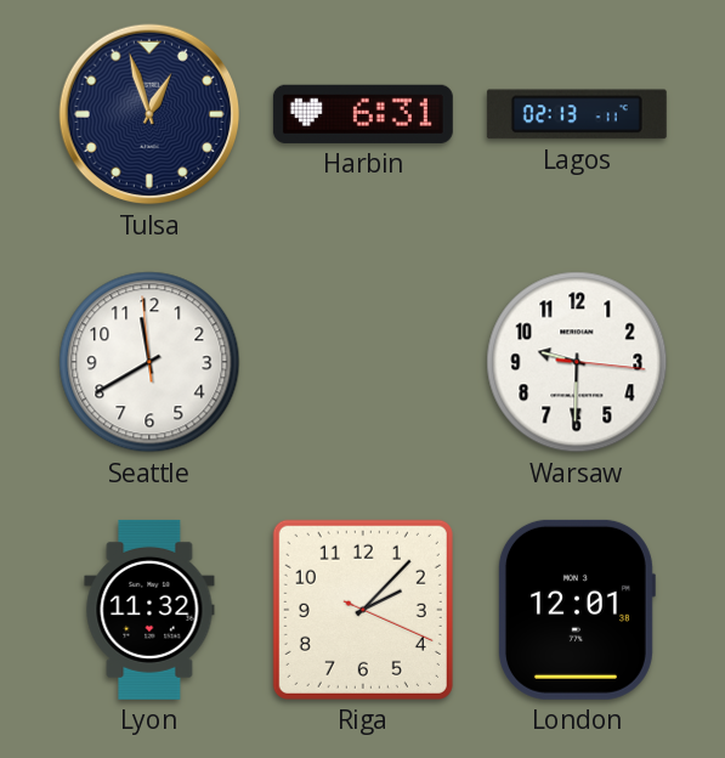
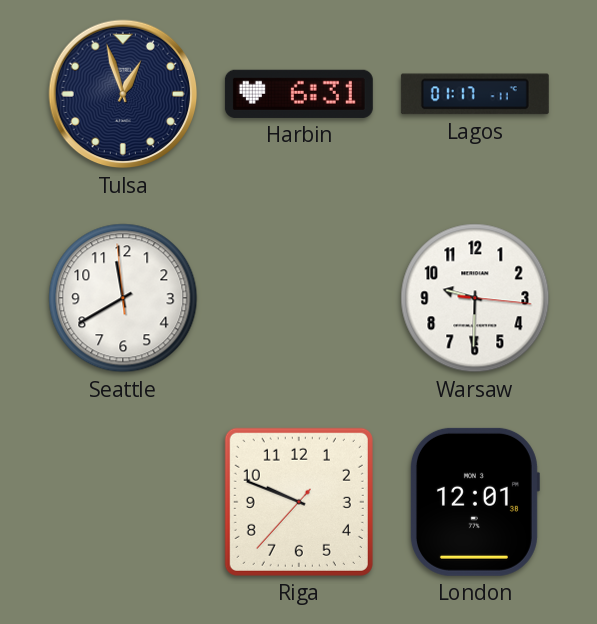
Lagos: 02:13 -> 01:17 (475, 94)
Lyon: 11:32 -> none (149, 610)
Riga: 2:07 -> 9:48 (299, 502)
